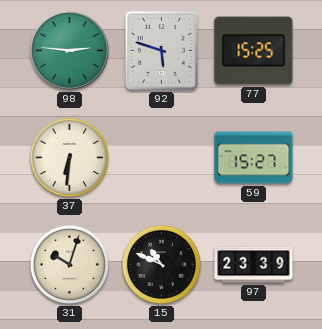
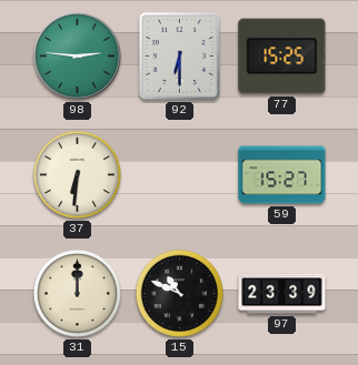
92: 5:48 -> 6:30 (179, 55)
31: 10:03 -> 12:00 (77, 293)
